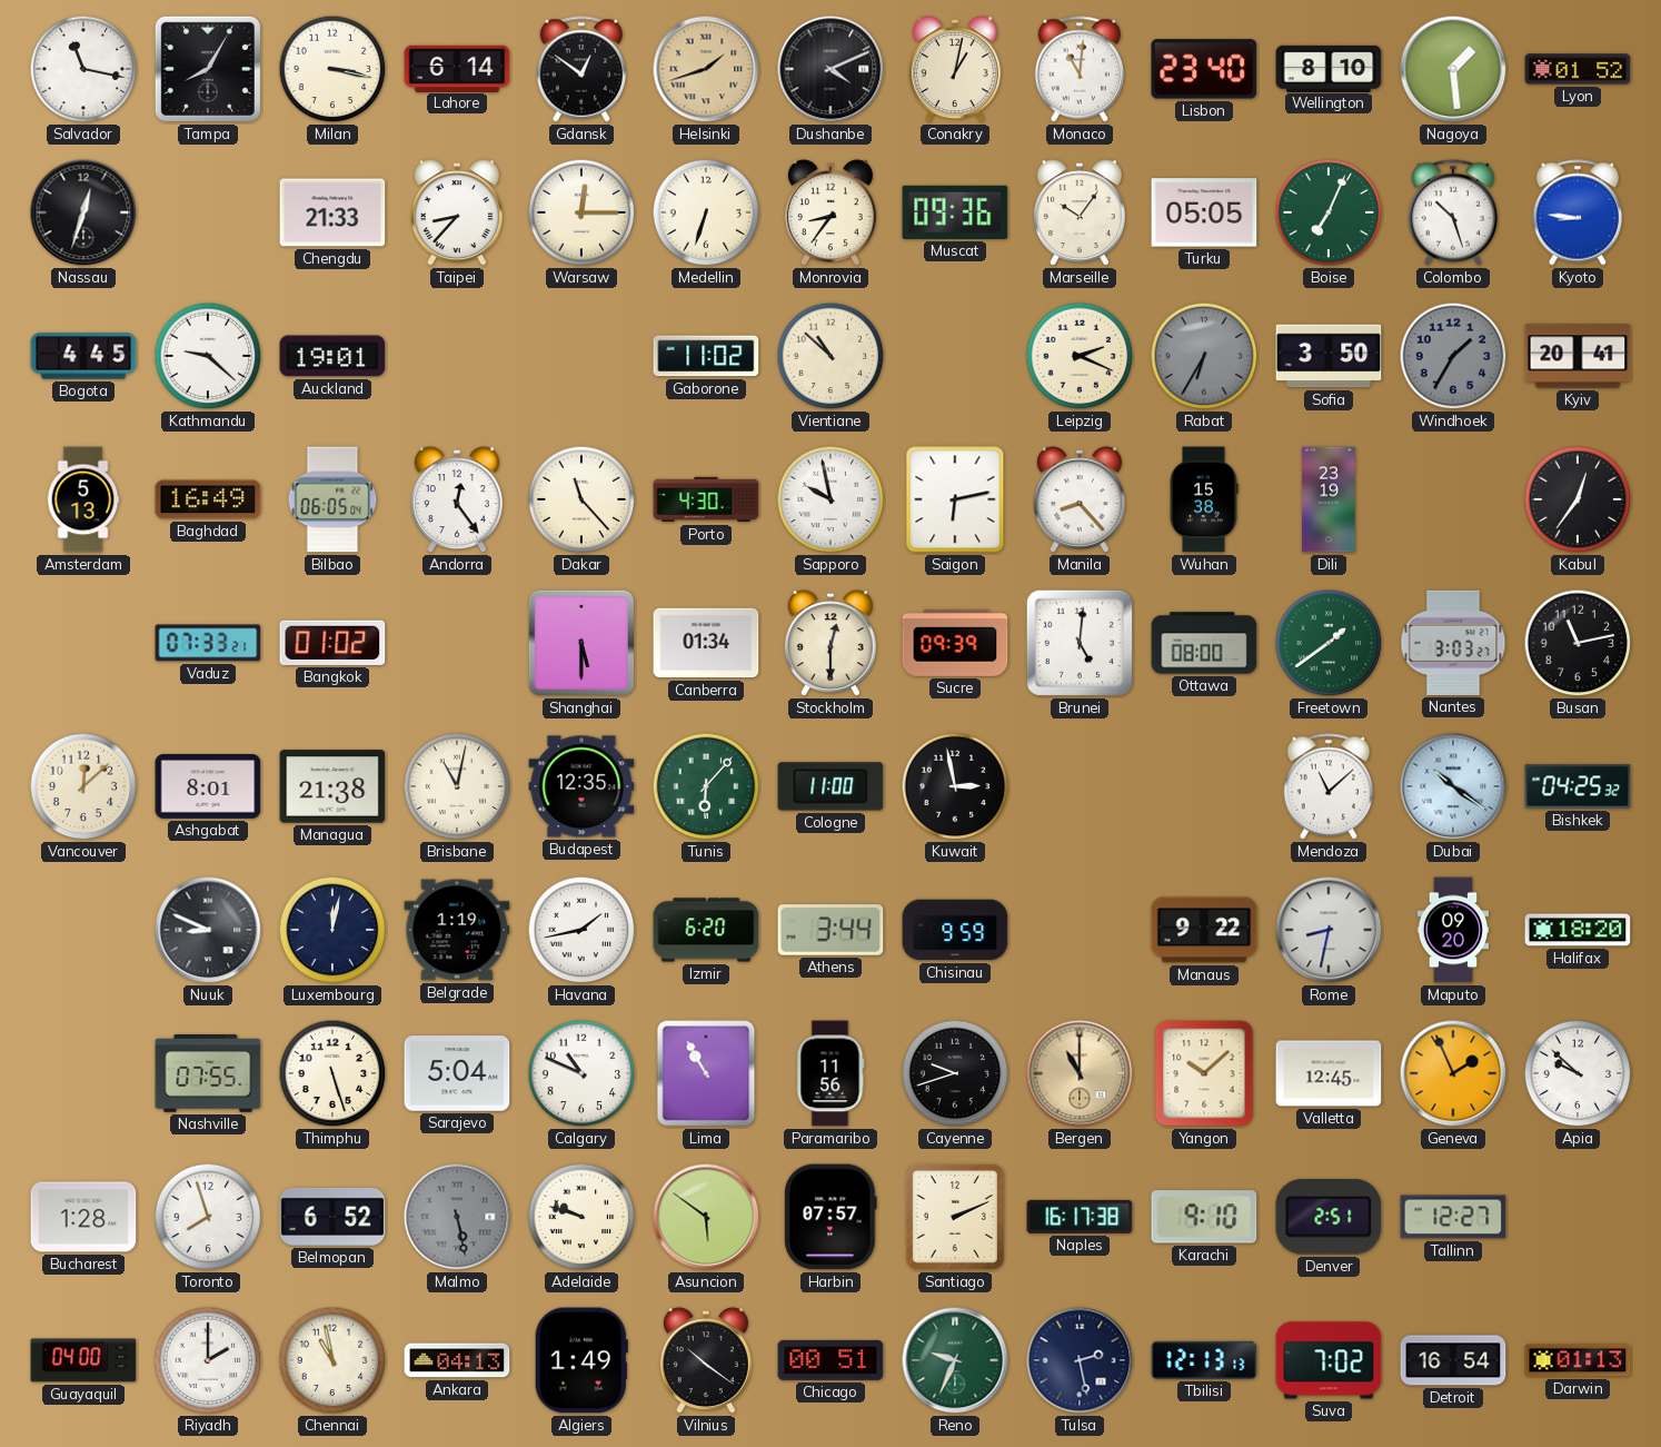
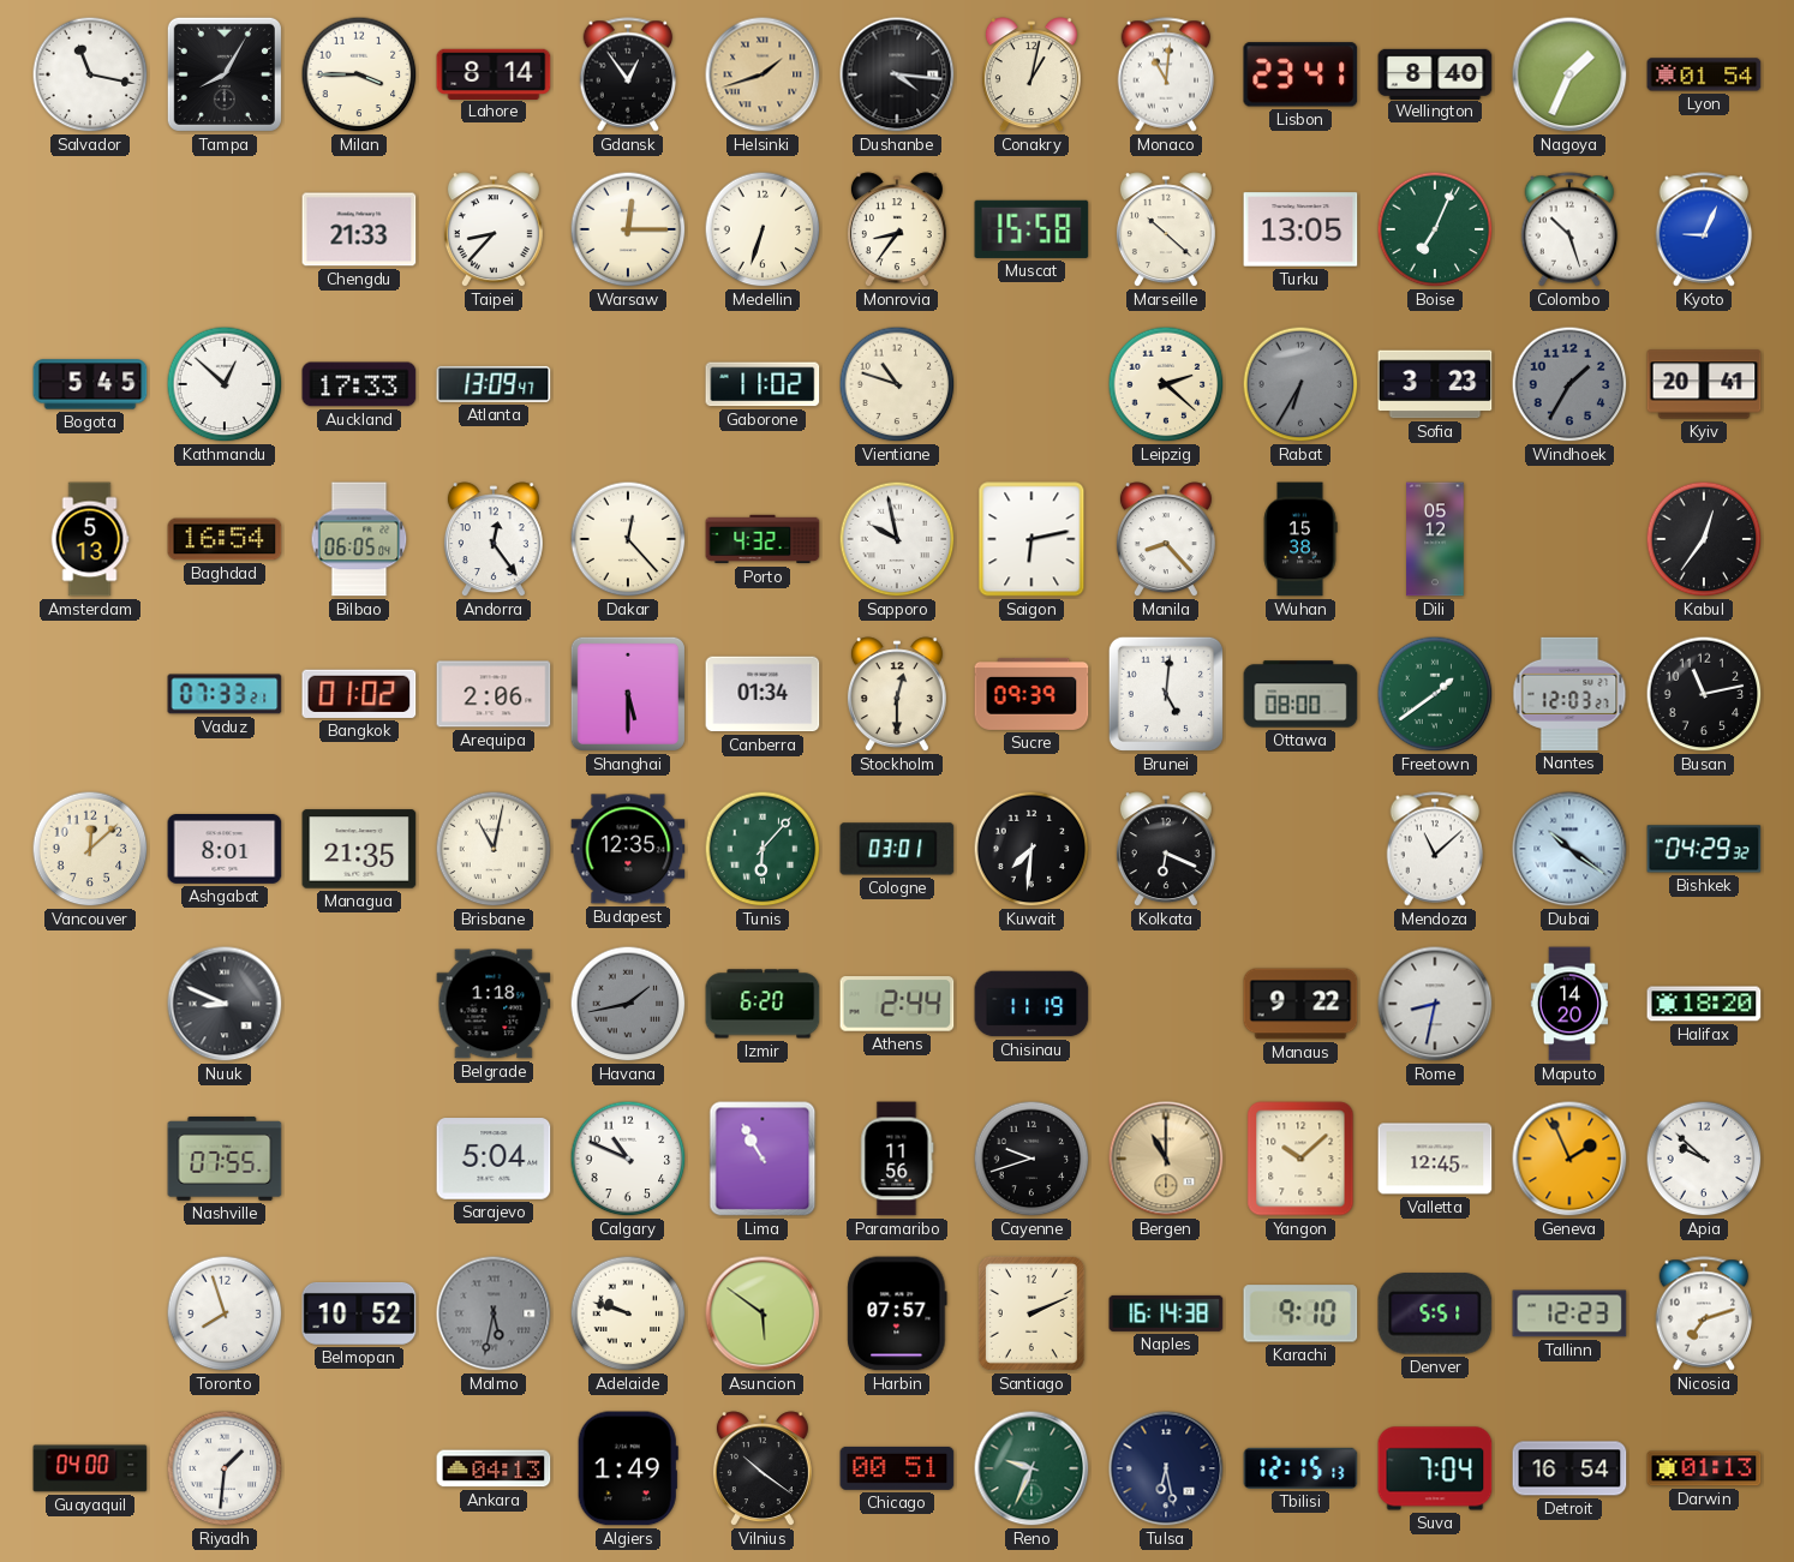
Milan: 3:17 -> 3:45 (359, 74)
Lahore: 6:14 -> 8:14 (494, 73)
Gdansk: 12:51 -> 12:54 (628, 74)
Dushanbe: 4:11 -> 4:16 (897, 74)
Lisbon: 23:40 -> 23:41 (1300, 74)
Wellington: 8:10 -> 8:40 (1435, 73)
Nagoya: 1:29 -> 1:34 (1569, 74)
Lyon: 01:52 -> 01:54 (1704, 74)
Nassau: 12:33 -> none (83, 212)
Muscat: 09:36 -> 15:58 (1031, 229)
Marseille: 10:06 -> 10:22 (1166, 231)
Turku: 05:05 -> 13:05 (1300, 229)
Kyoto: 8:46 -> 9:04 (1704, 229)
Bogota: 4:45 -> 5:45 (90, 384)
Kathmandu: 9:22 -> 12:52 (225, 384)
Auckland: 19:01 -> 17:33 (359, 384)
Atlanta: none -> 13:09 (494, 384)
Vientiane: 10:52 -> 10:48 (897, 384)
Leipzig: 2:19 -> 2:22 (1166, 384)
Sofia: 3:50 -> 3:23 (1435, 384)
Baghdad: 16:49 -> 16:54 (225, 539)
Dakar: 11:23 -> 12:23 (628, 539)
Porto: 4:30 -> 4:32 (763, 539)
Dili: 23:19 -> 05:12 (1435, 539)
Arequipa: none -> 2:06 (494, 694)
Nantes: 3:03 -> 12:03 (1569, 694)
Managua: 21:38 -> 21:35 (359, 849)
Cologne: 11:00 -> 03:01 (897, 849)
Kuwait: 2:58 -> 7:31 (1031, 849)
Kolkata: none -> 6:19 (1166, 850)
Bishkek: 04:25 -> 04:29 (1704, 849)
Luxembourg: 12:02 -> none (332, 930)
Belgrade: 1:19 -> 1:18 (494, 1004)
Havana dial: white -> grey (628, 1004)
Athens: 3:44 -> 2:44 (897, 1004)
Chisinau: 9:59 -> 11:19 (1031, 1004)
Maputo: 09:20 -> 14:20 (1569, 1004)
Thimphu: 5:27 -> none (332, 1073)
Bucharest: 1:28 -> none (83, 1217)
Belmopan: 6:52 -> 10:52 (359, 1313)
Malmo: 5:28 -> 5:32 (494, 1313)
Naples: 16:17 -> 16:14 (1166, 1313)
Denver: 2:51 -> 5:51 (1435, 1313)
Tallinn: 12:27 -> 12:23 (1569, 1313)
Nicosia: none -> 7:12 (1704, 1313)
Riyadh: 2:00 -> 1:31 (225, 1468)
Chennai: 10:58 -> none (332, 1360)
Tulsa: 2:28 -> 6:28 (1166, 1468)
Tbilisi: 12:13 -> 12:15 (1300, 1468)
Suva: 7:02 -> 7:04 (1435, 1468)
